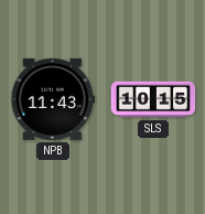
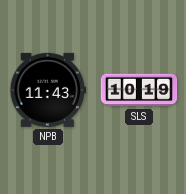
SLS: 10:15 -> 10:19 (139, 90)
